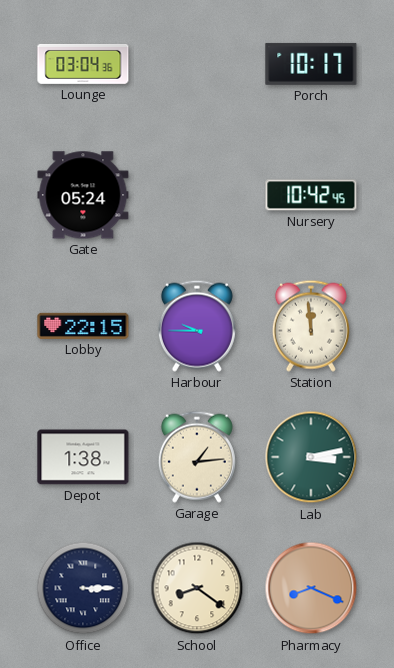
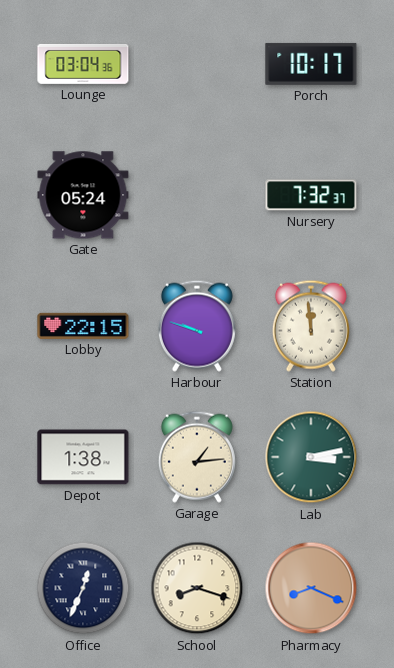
Nursery: 10:42 -> 7:32 (311, 195)
Harbour: 9:45 -> 9:48 (197, 326)
Office: 3:15 -> 12:34 (83, 588)
School: 8:21 -> 8:18 (197, 588)
